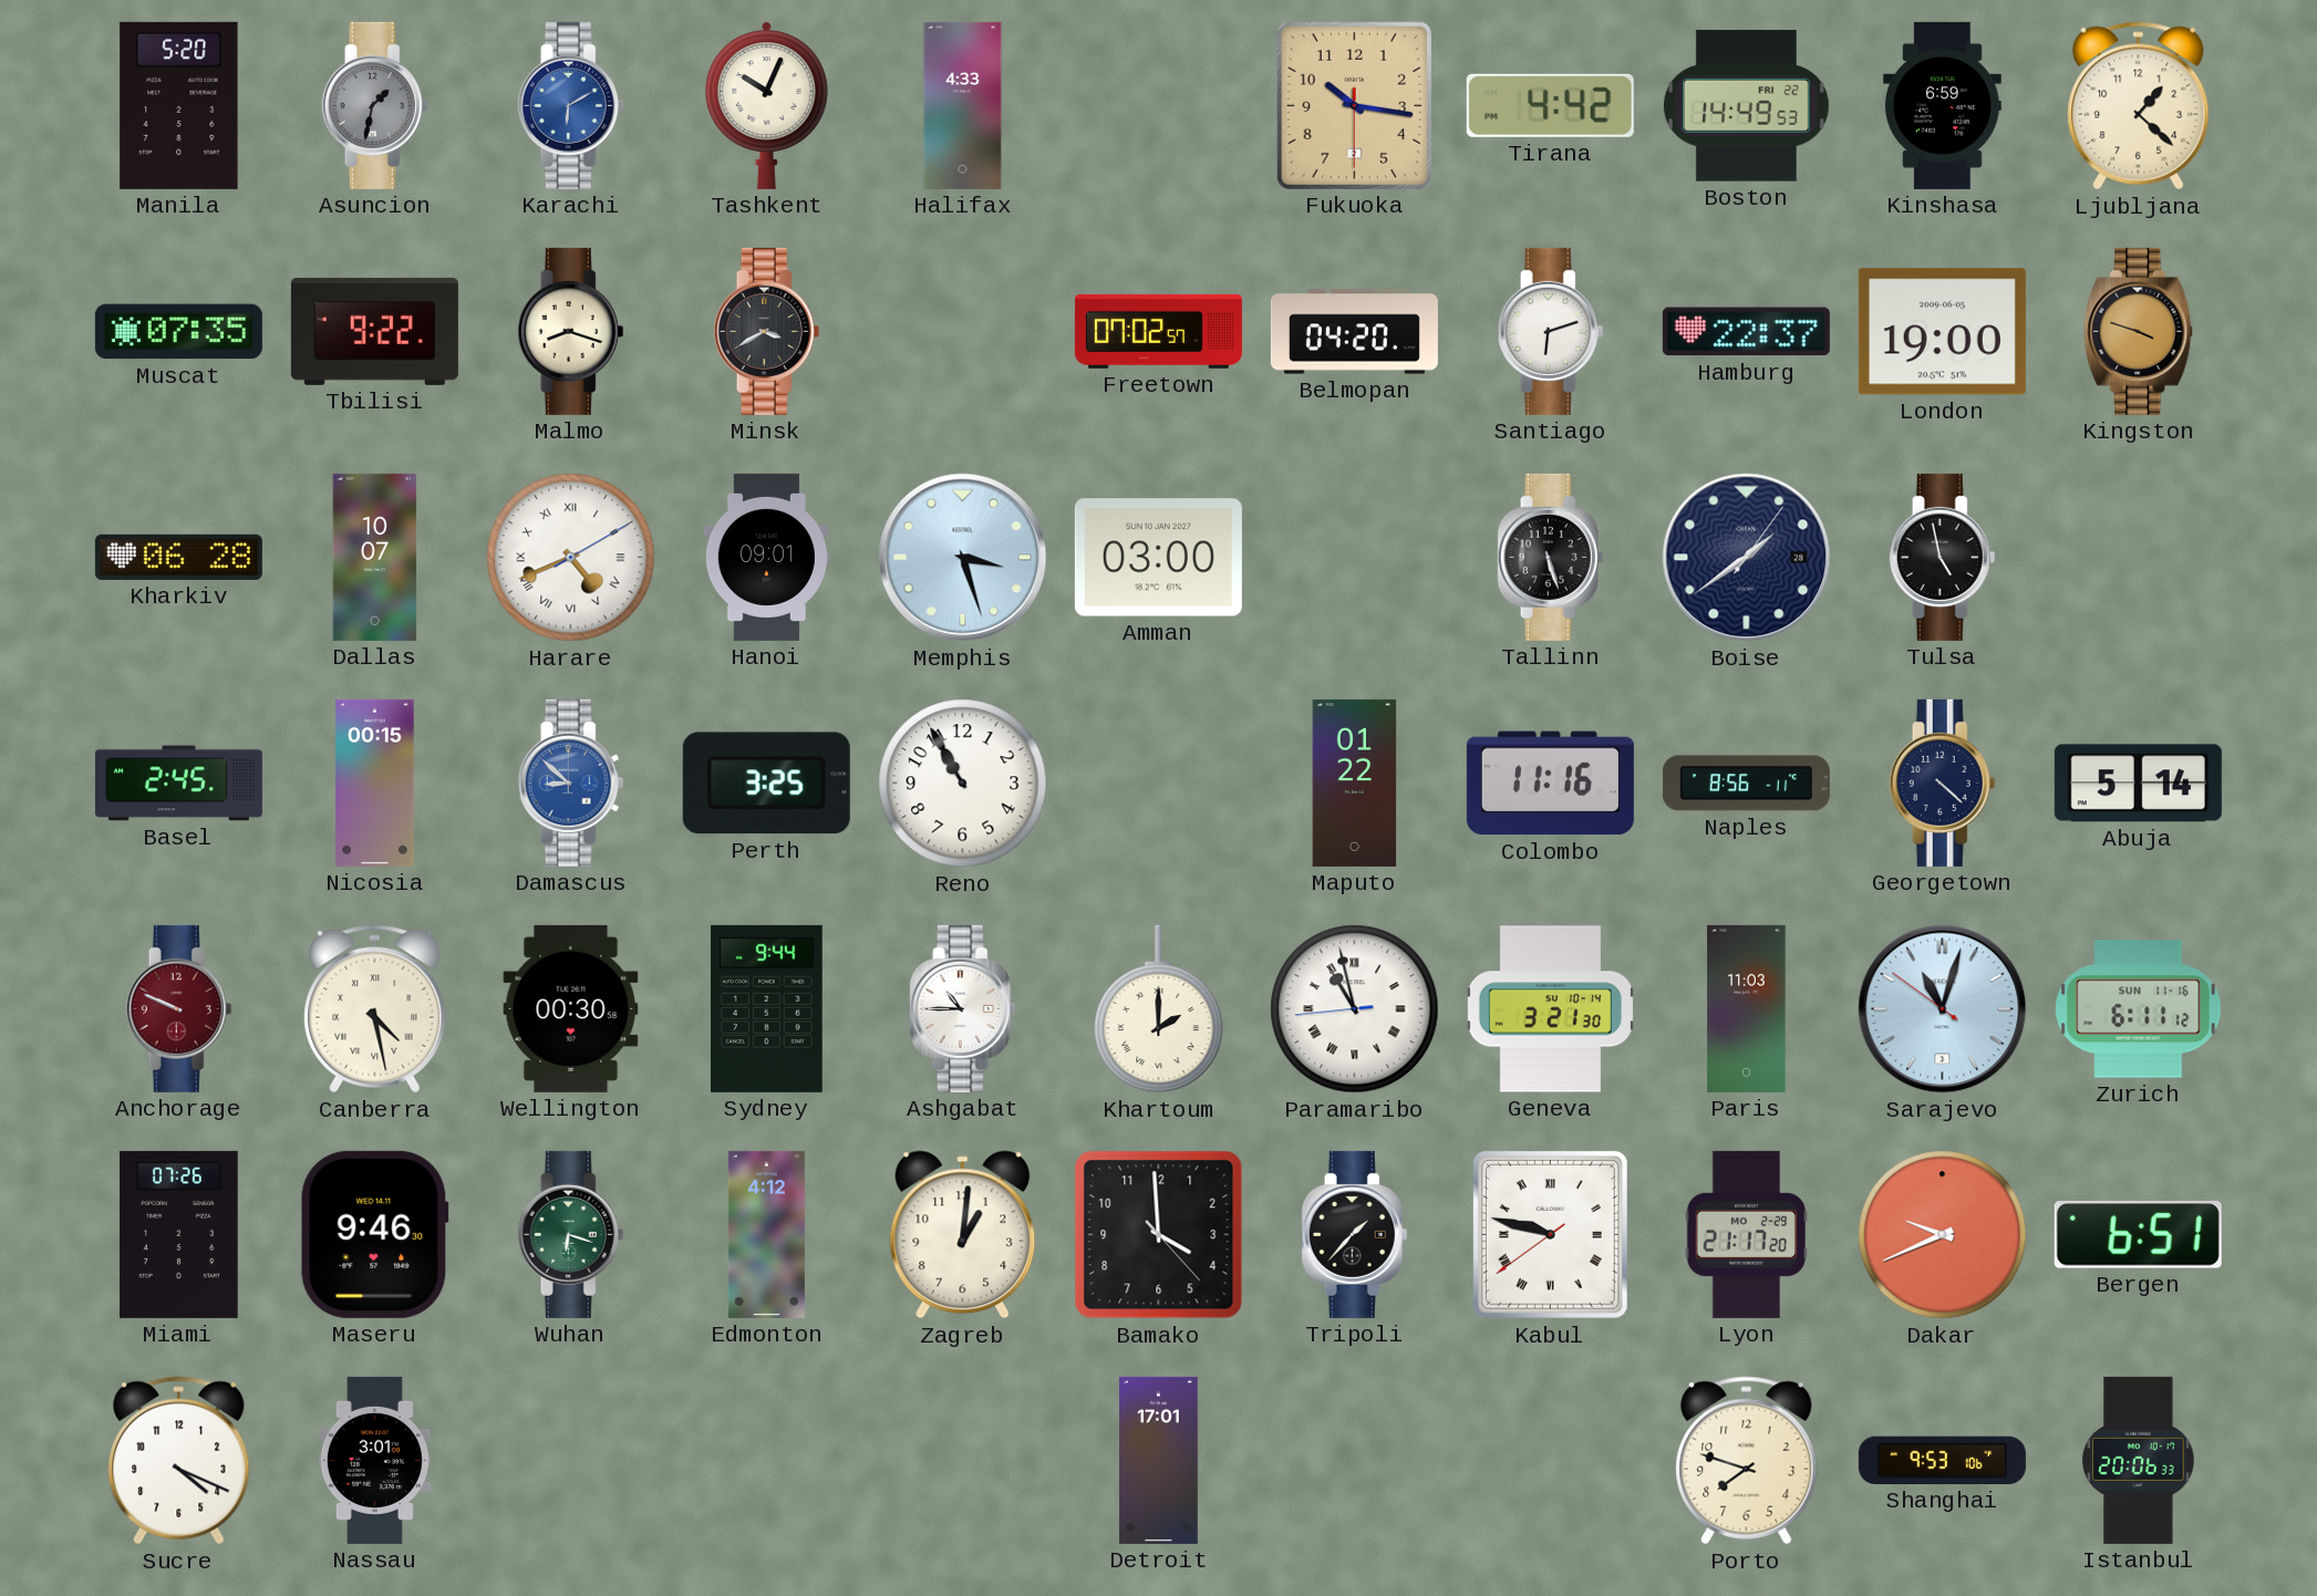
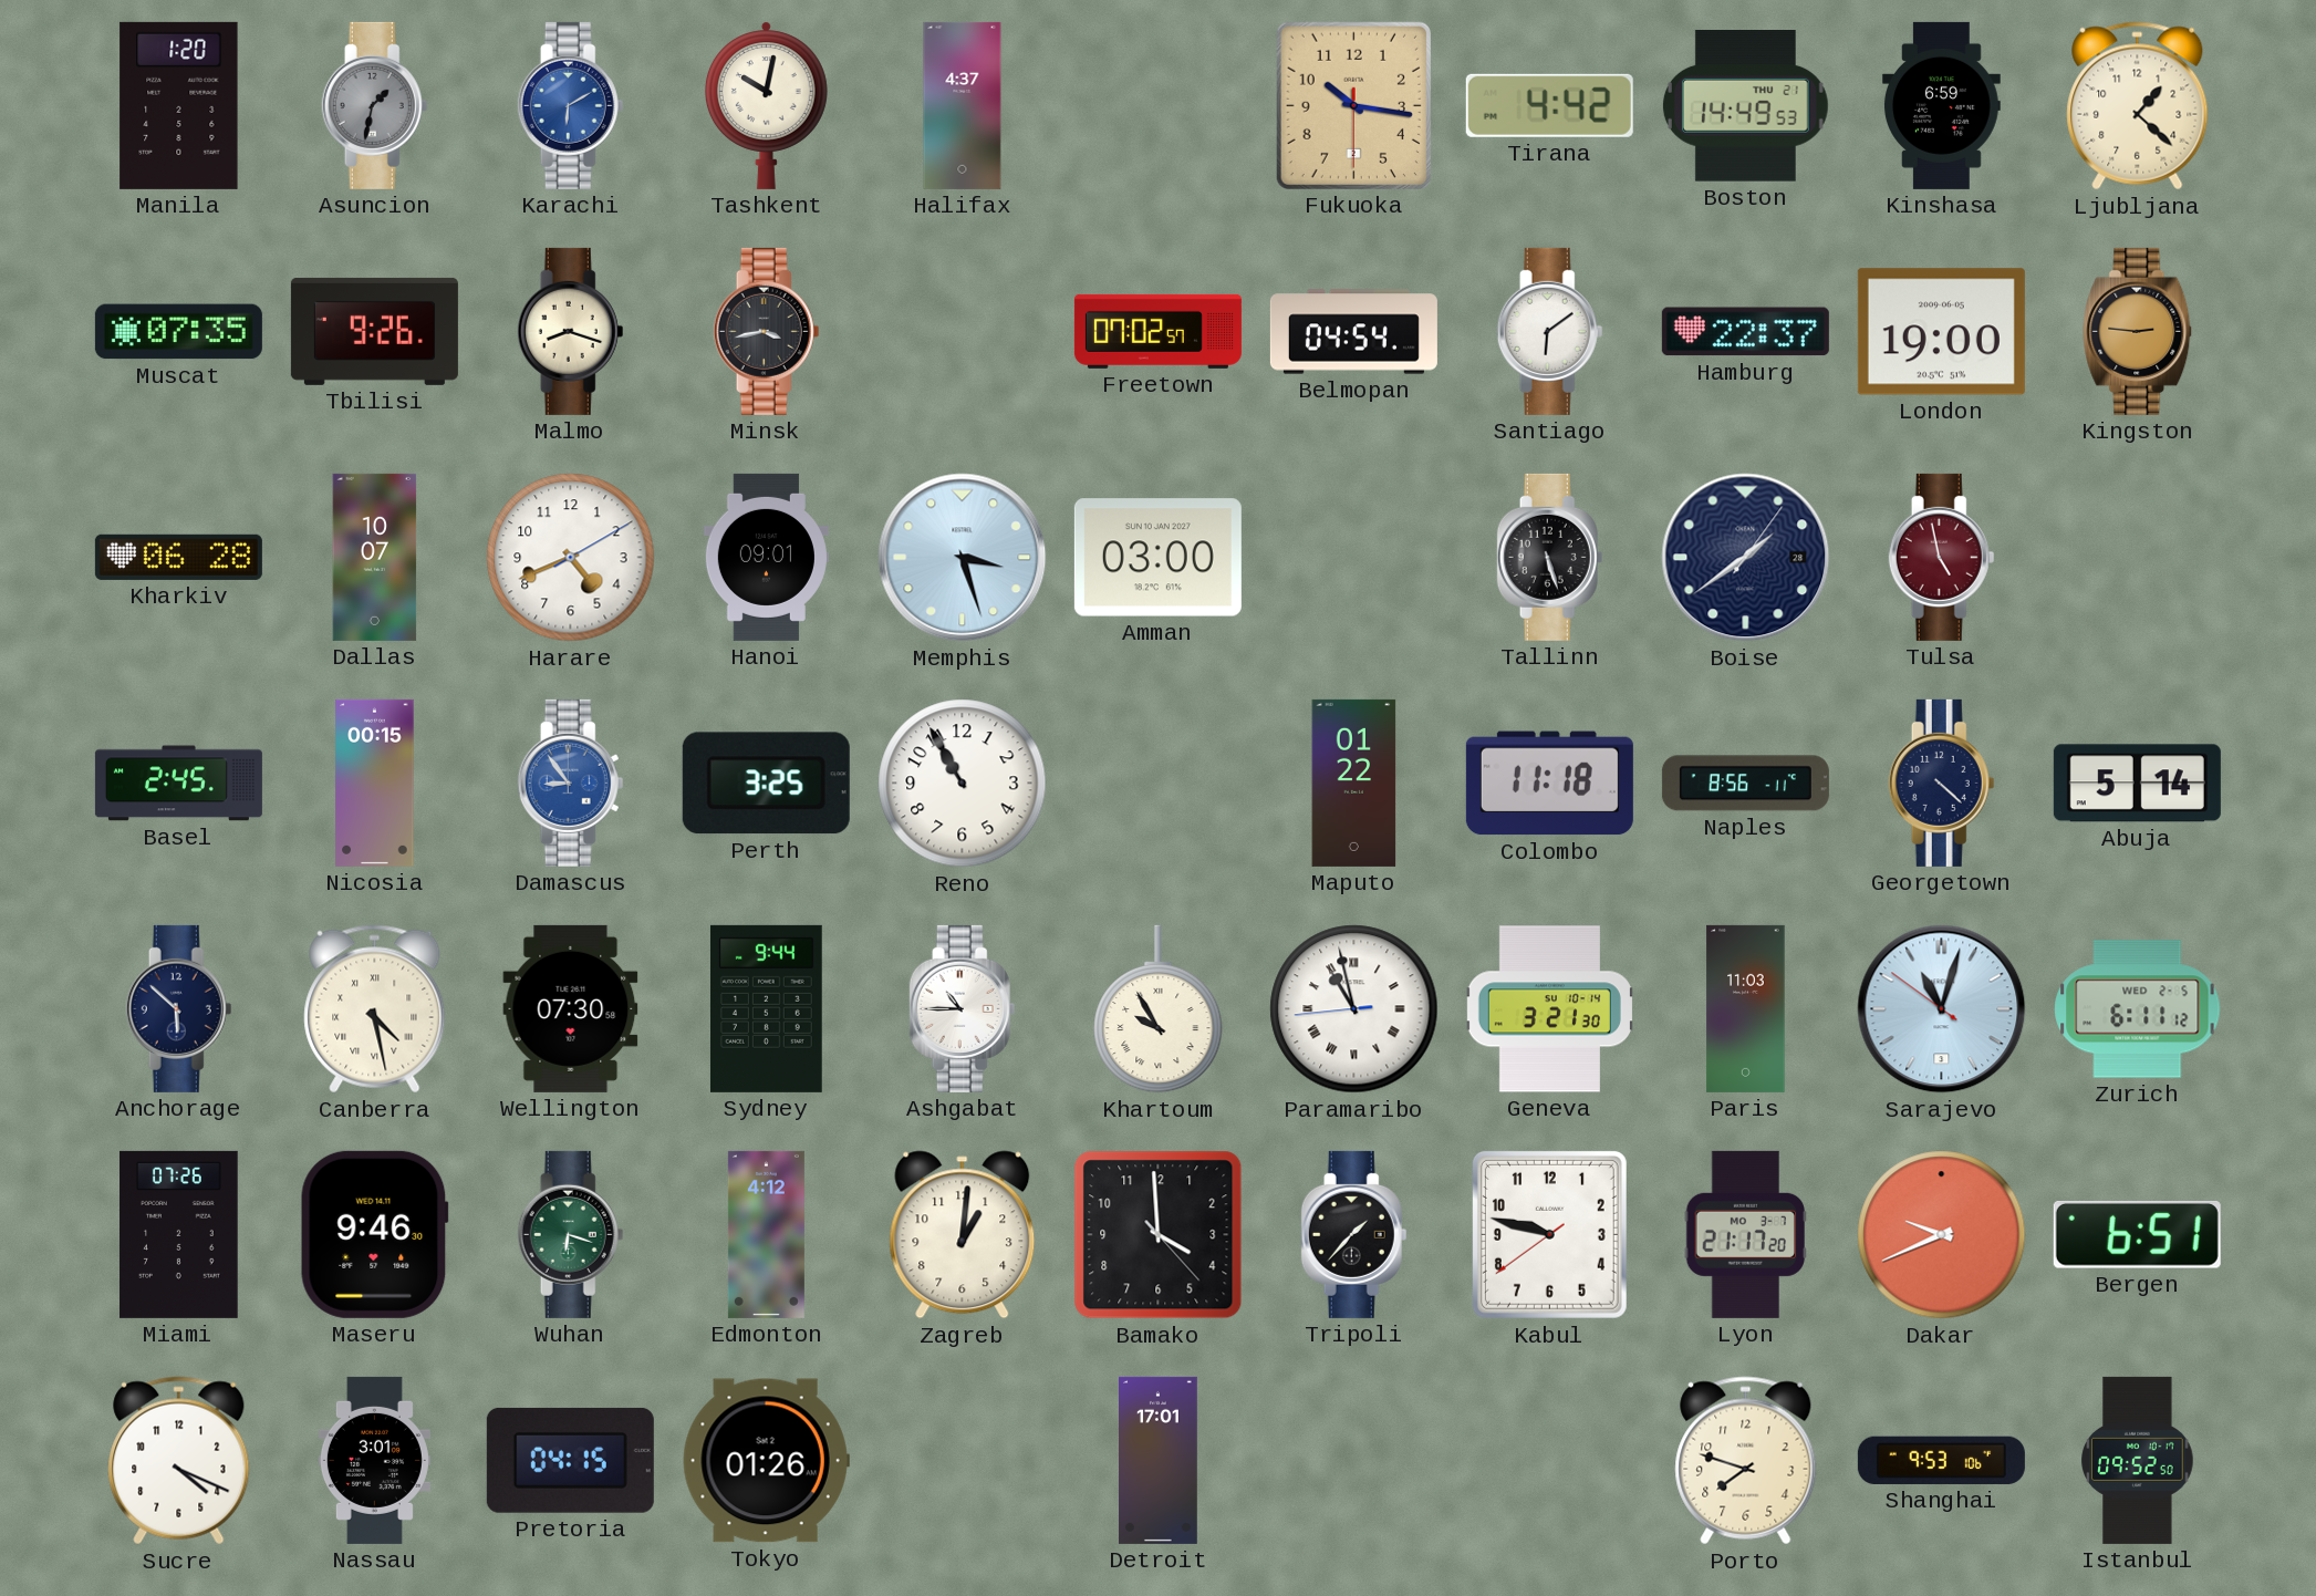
Manila: 5:20 -> 1:20 (179, 105)
Tashkent: 10:04 -> 10:02 (766, 105)
Halifax: 4:33 -> 4:37 (963, 105)
Boston date: FRI 22 -> THU 21 (1745, 106)
Tbilisi: 9:22 -> 9:26 (374, 331)
Minsk: 3:40 -> 3:43 (767, 331)
Belmopan: 04:20 -> 04:54 (1353, 332)
Santiago: 6:12 -> 6:09 (1550, 331)
Kingston: 3:48 -> 2:46 (2138, 331)
Harare numerals: Roman -> Arabic (571, 558)
Tulsa dial: black -> burgundy (1942, 557)
Damascus: 8:52 -> 8:54 (571, 783)
Colombo: 11:16 -> 11:18 (1549, 784)
Anchorage: 9:49 -> 5:52 (179, 1008)
Anchorage dial: burgundy -> navy (179, 1008)
Wellington: 00:30 -> 07:30 (571, 1008)
Khartoum: 2:00 -> 9:55 (1159, 1009)
Zurich date: SUN 11-16 -> WED 2-5 (2138, 1009)
Kabul numerals: Roman -> Arabic (1549, 1234)
Lyon date: MO 2-29 -> MO 3-7 (1745, 1234)
Pretoria: none -> 04:15 (570, 1460)
Tokyo: none -> 01:26 (766, 1461)
Istanbul: 20:06 -> 09:52 (2138, 1460)
